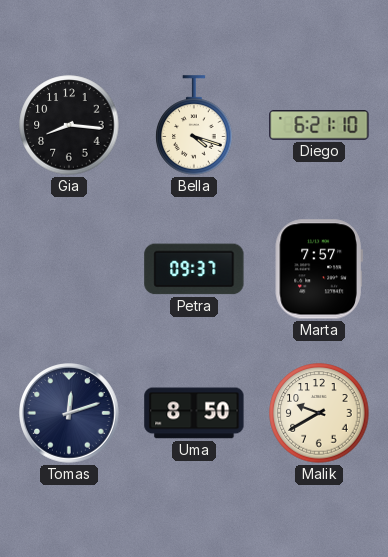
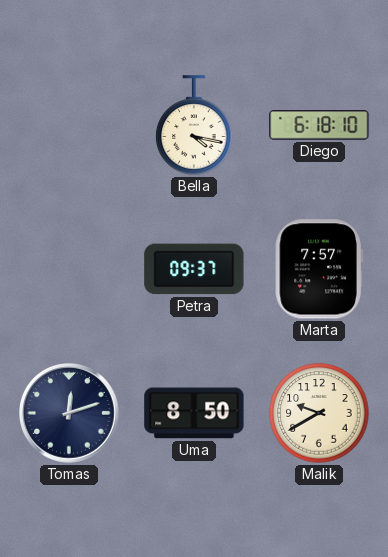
Gia: 8:16 -> none (69, 125)
Bella: 4:18 -> 4:17 (194, 125)
Diego: 6:21 -> 6:18 (319, 125)
